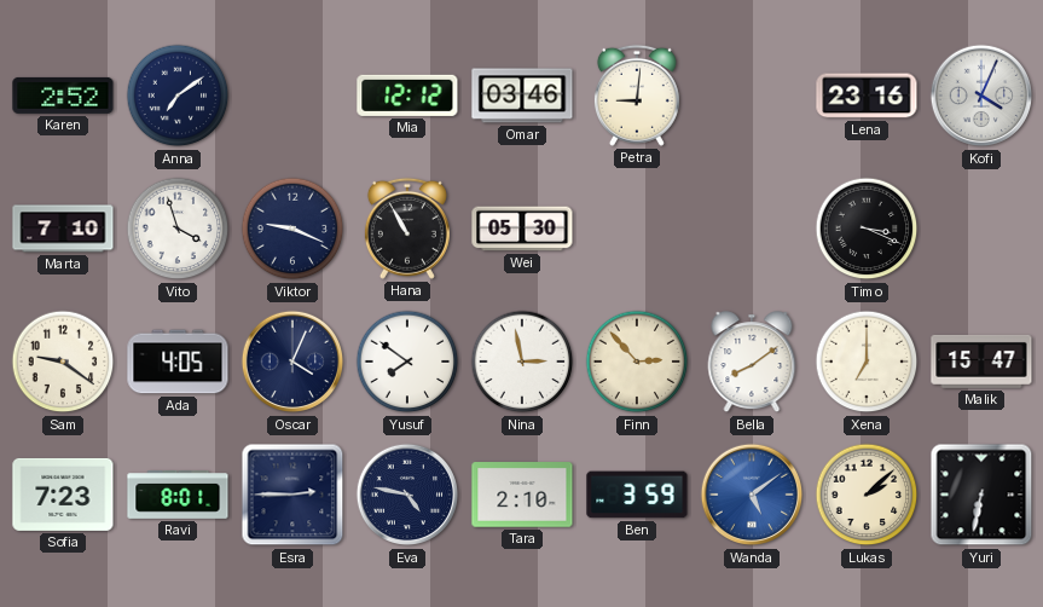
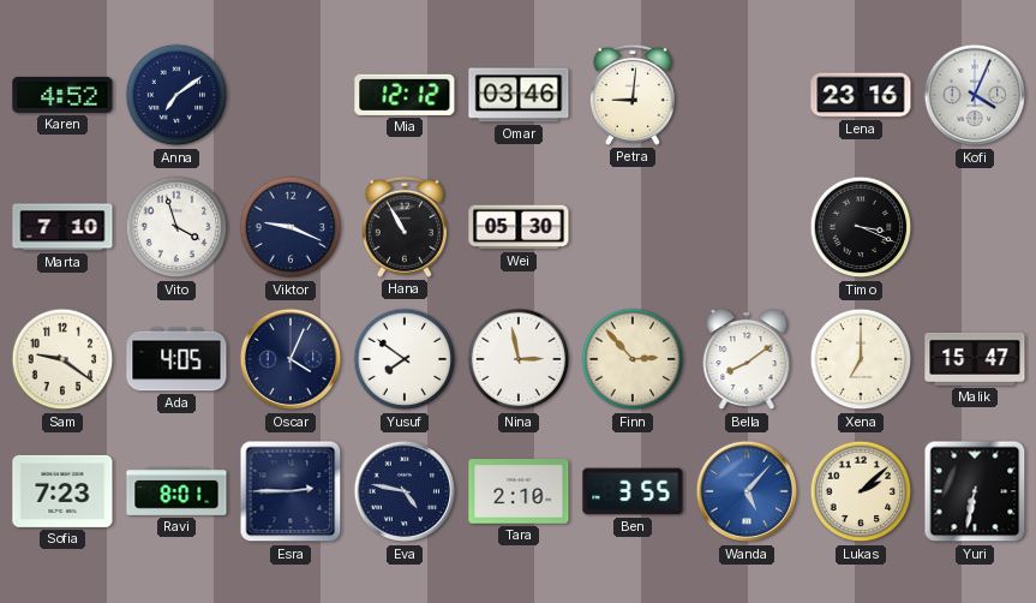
Karen: 2:52 -> 4:52 (62, 95)
Ben: 3:59 -> 3:55 (633, 491)
Wanda: 5:09 -> 5:07 (747, 491)
